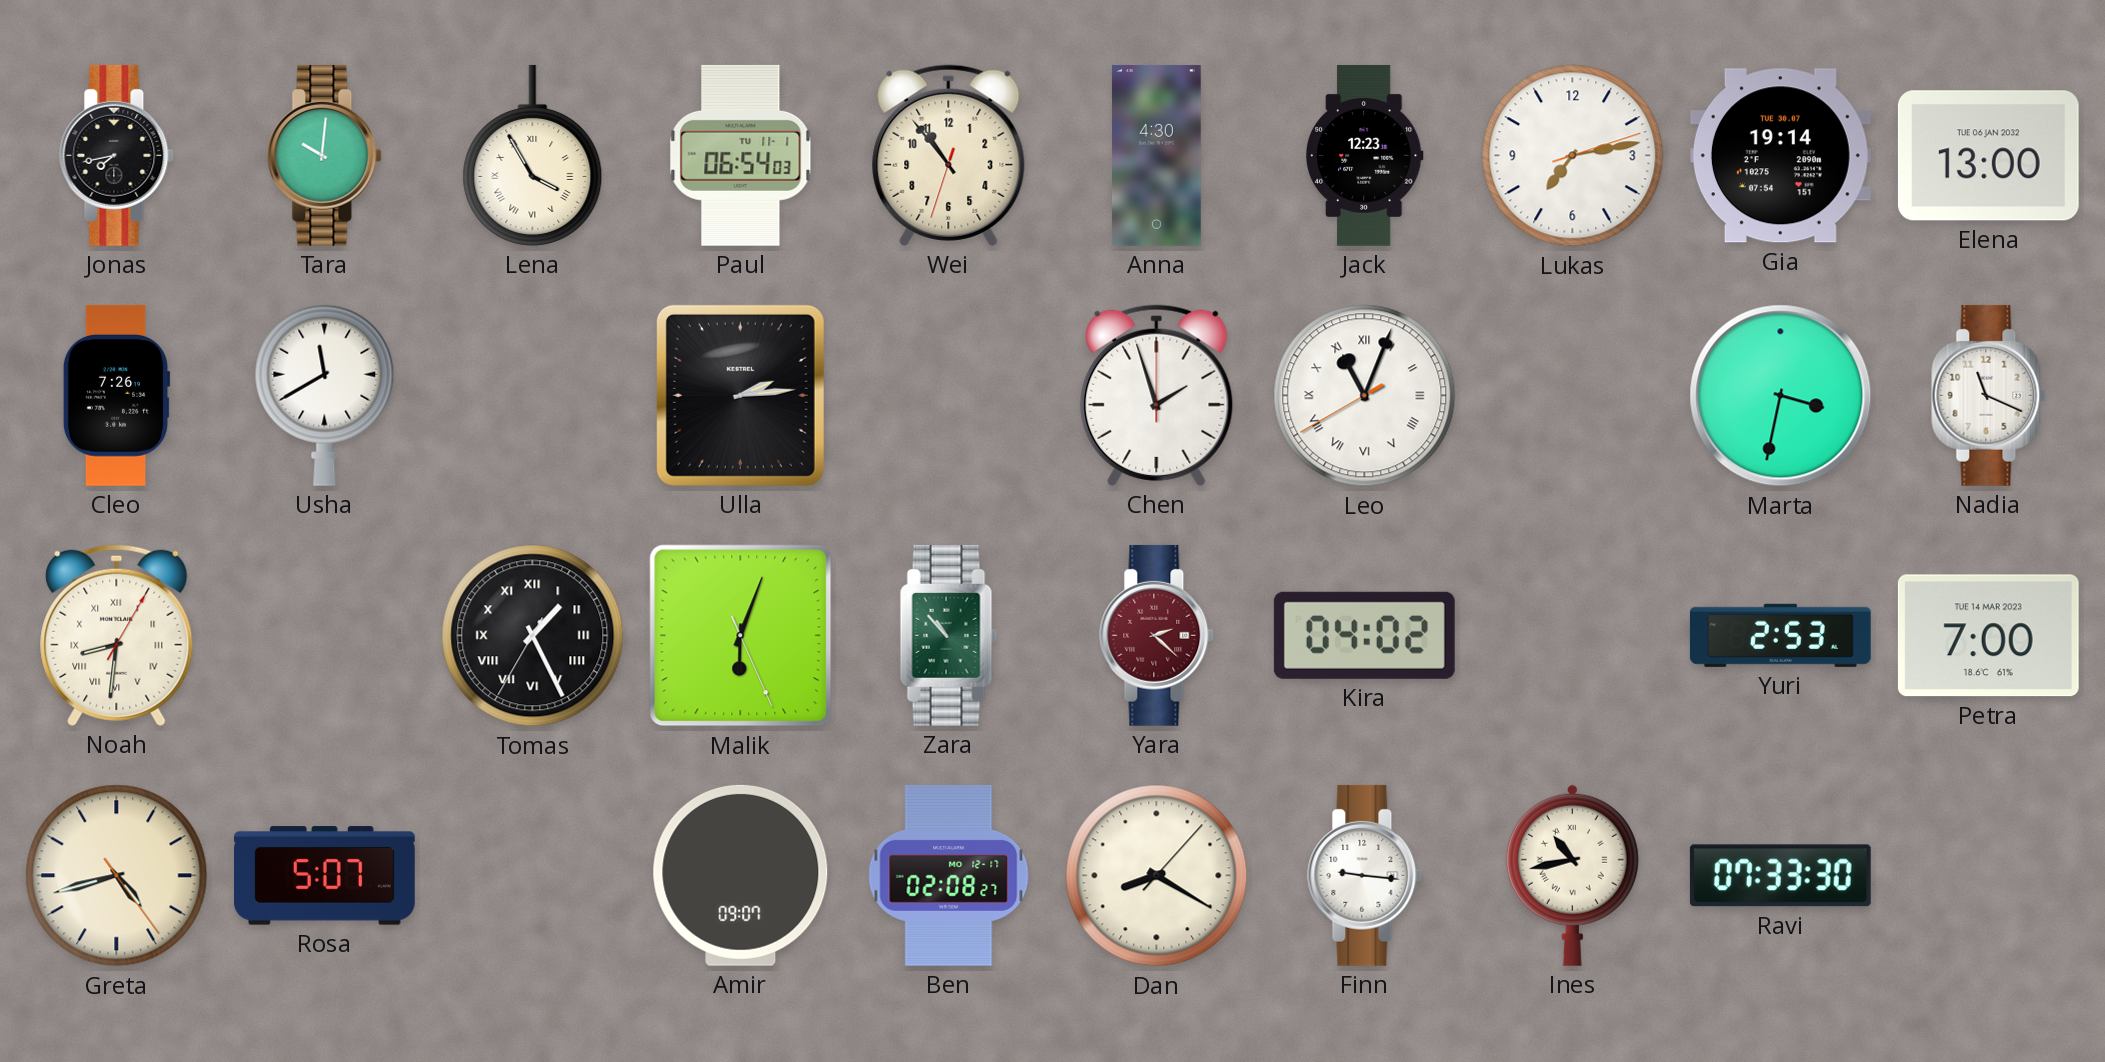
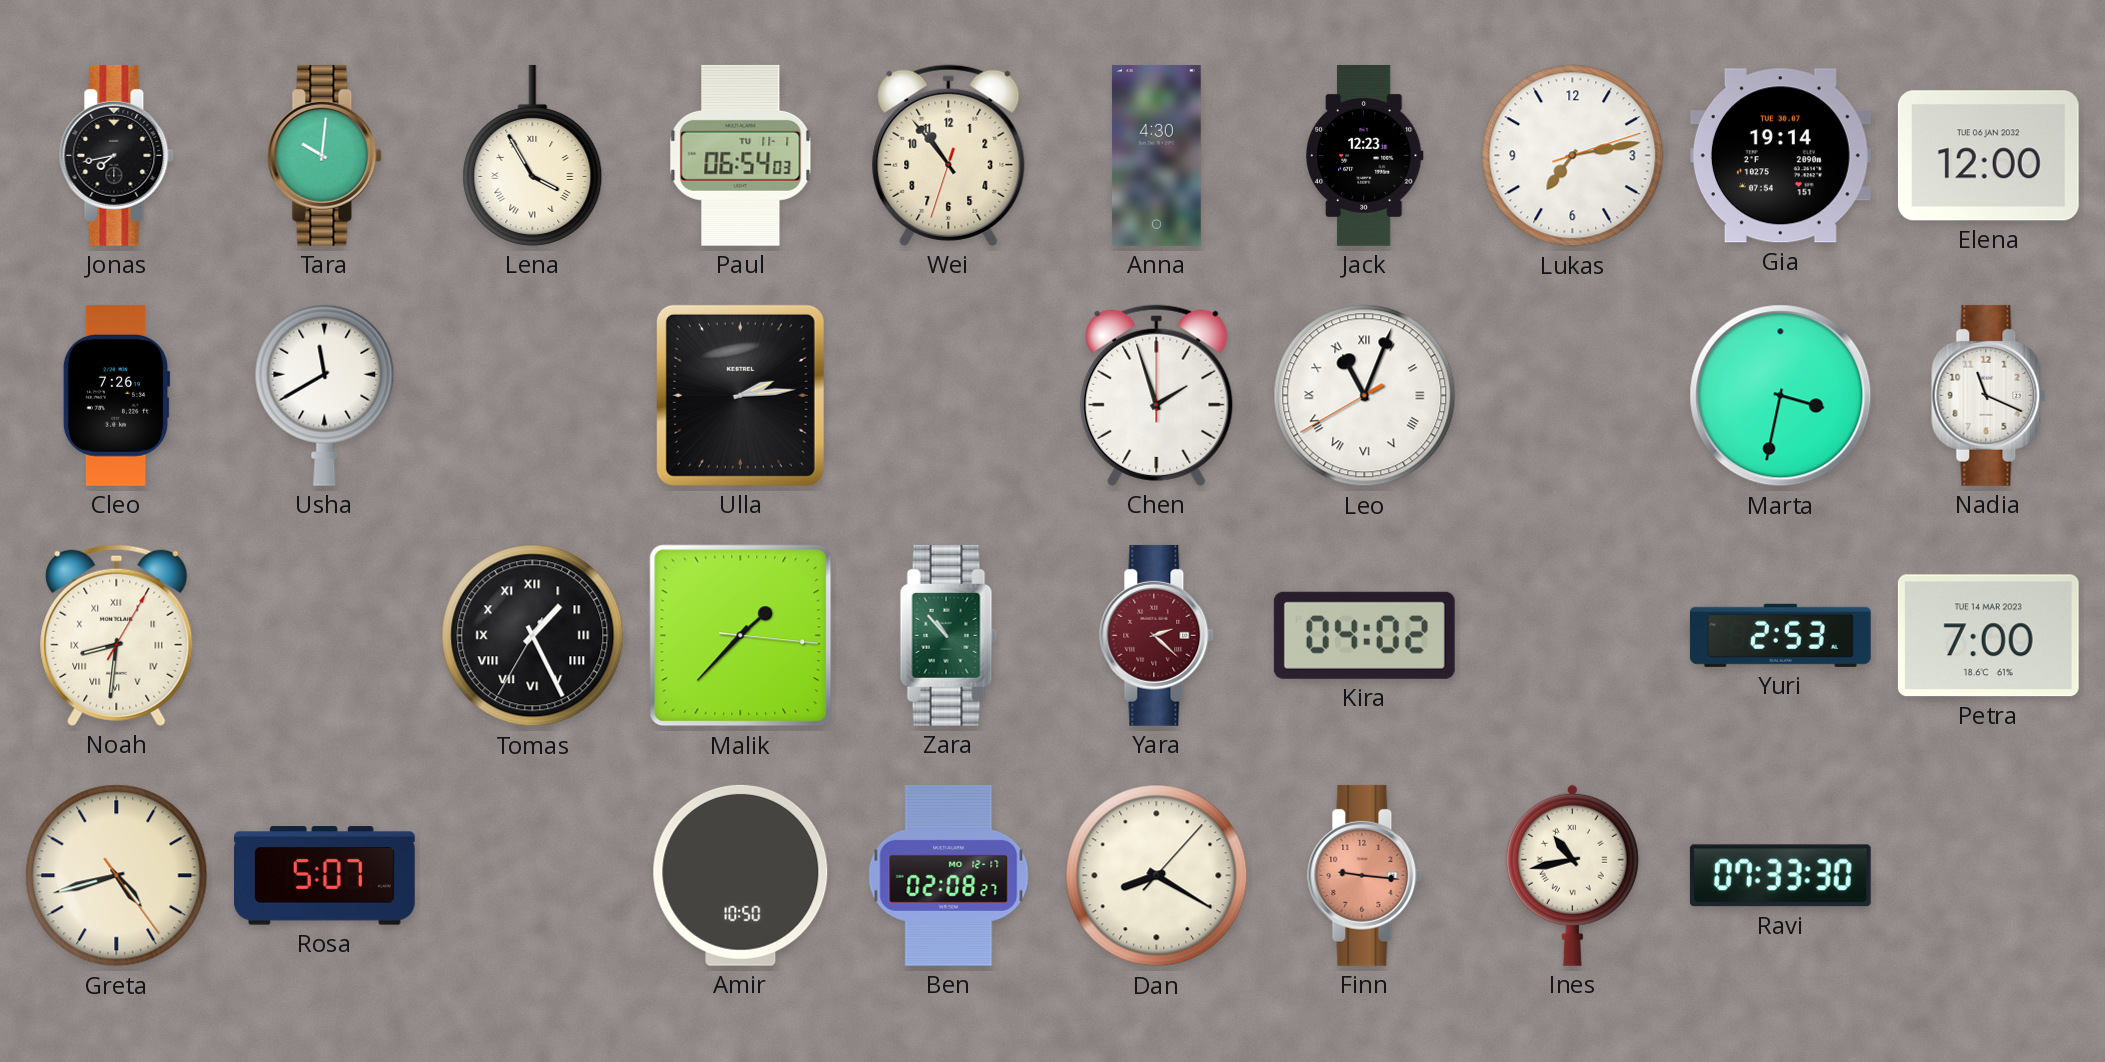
Elena: 13:00 -> 12:00 (1988, 156)
Malik: 6:03 -> 1:37 (741, 636)
Amir: 09:07 -> 10:50 (741, 875)
Finn dial: white -> salmon (1365, 875)
